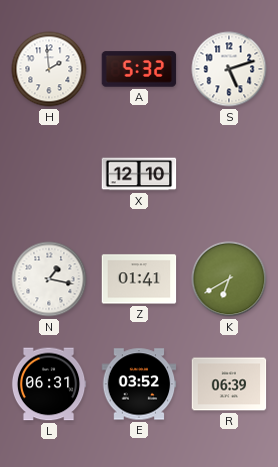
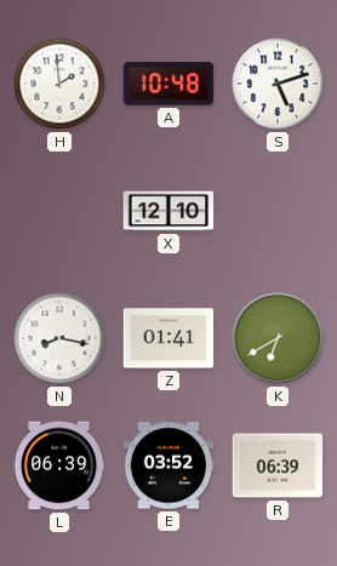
A: 5:32 -> 10:48 (168, 84)
N: 1:17 -> 8:17 (59, 338)
L: 06:31 -> 06:39 (59, 465)
